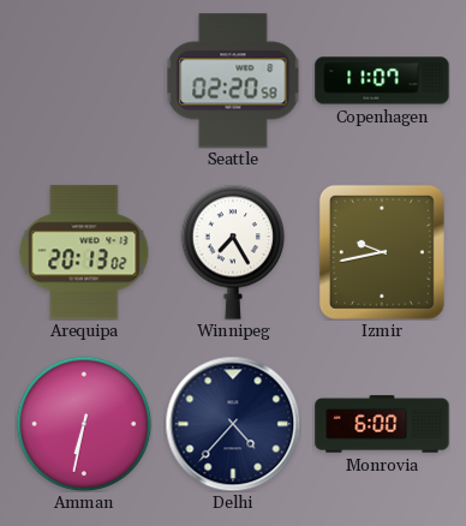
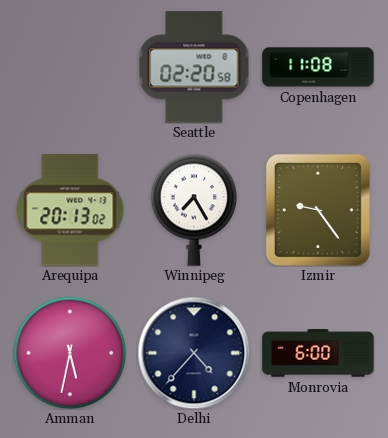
Copenhagen: 11:07 -> 11:08 (318, 67)
Izmir: 9:43 -> 9:24 (318, 210)
Amman: 6:32 -> 5:32 (70, 353)
